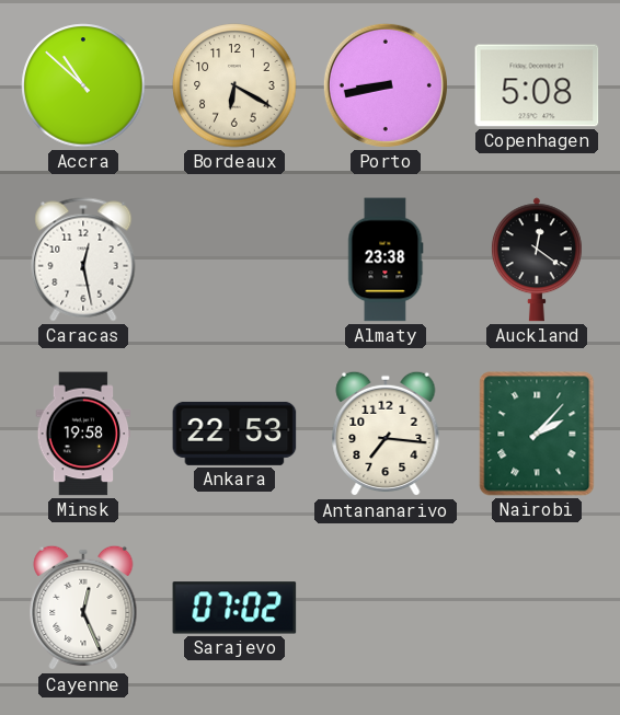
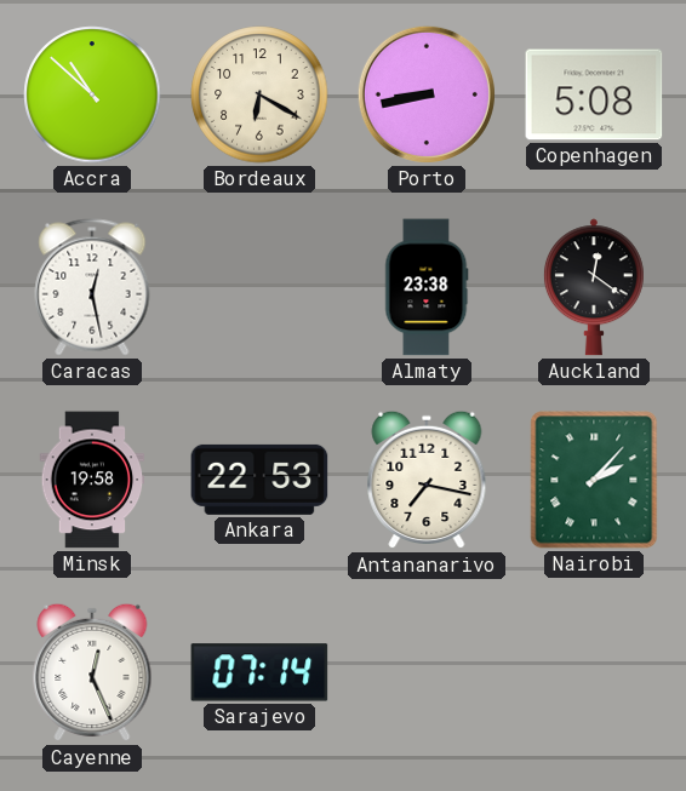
Antananarivo: 7:16 -> 7:17 (427, 480)
Sarajevo: 07:02 -> 07:14 (259, 672)
